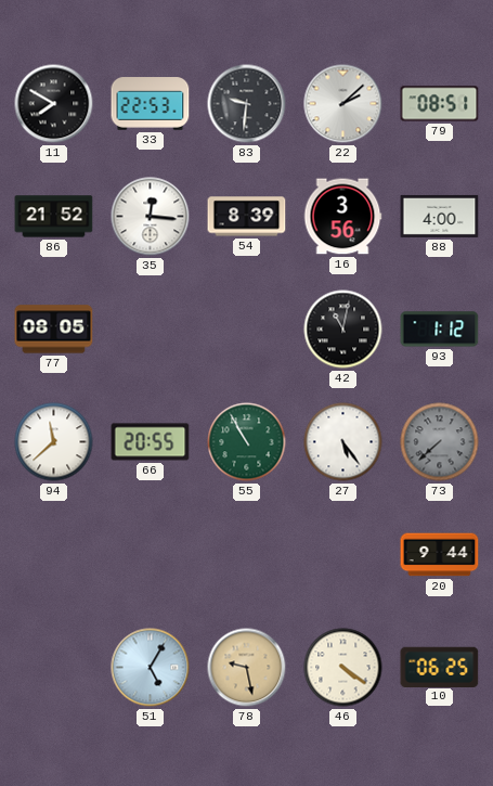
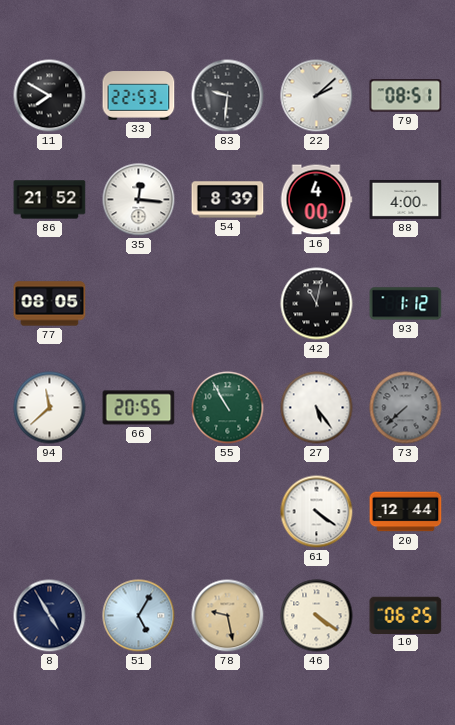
16: 3:56 -> 4:00 (316, 200)
61: none -> 4:21 (317, 512)
20: 9:44 -> 12:44 (406, 512)
8: none -> 4:55 (50, 616)
